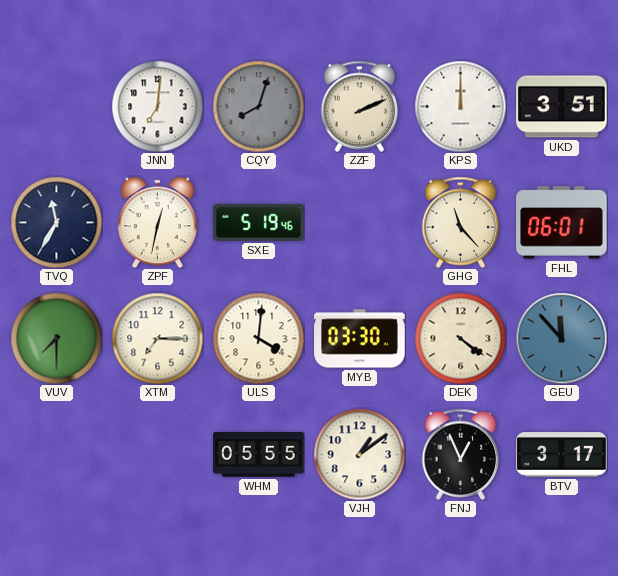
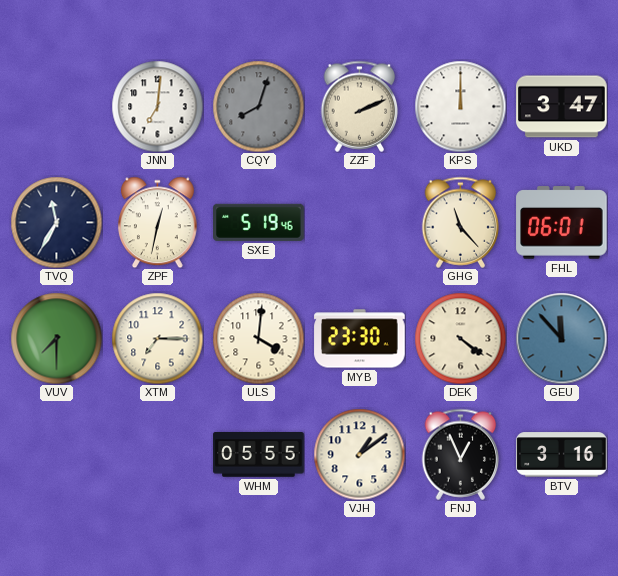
UKD: 3:51 -> 3:47 (562, 107)
MYB: 03:30 -> 23:30 (360, 339)
BTV: 3:17 -> 3:16 (562, 455)
